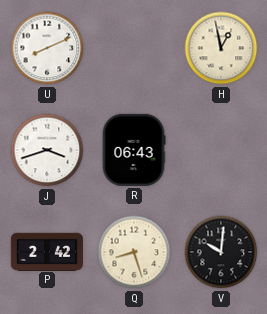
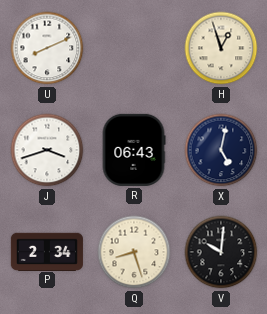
H: 12:58 -> 12:57 (221, 48)
X: none -> 5:02 (221, 150)
P: 2:42 -> 2:34 (47, 251)
